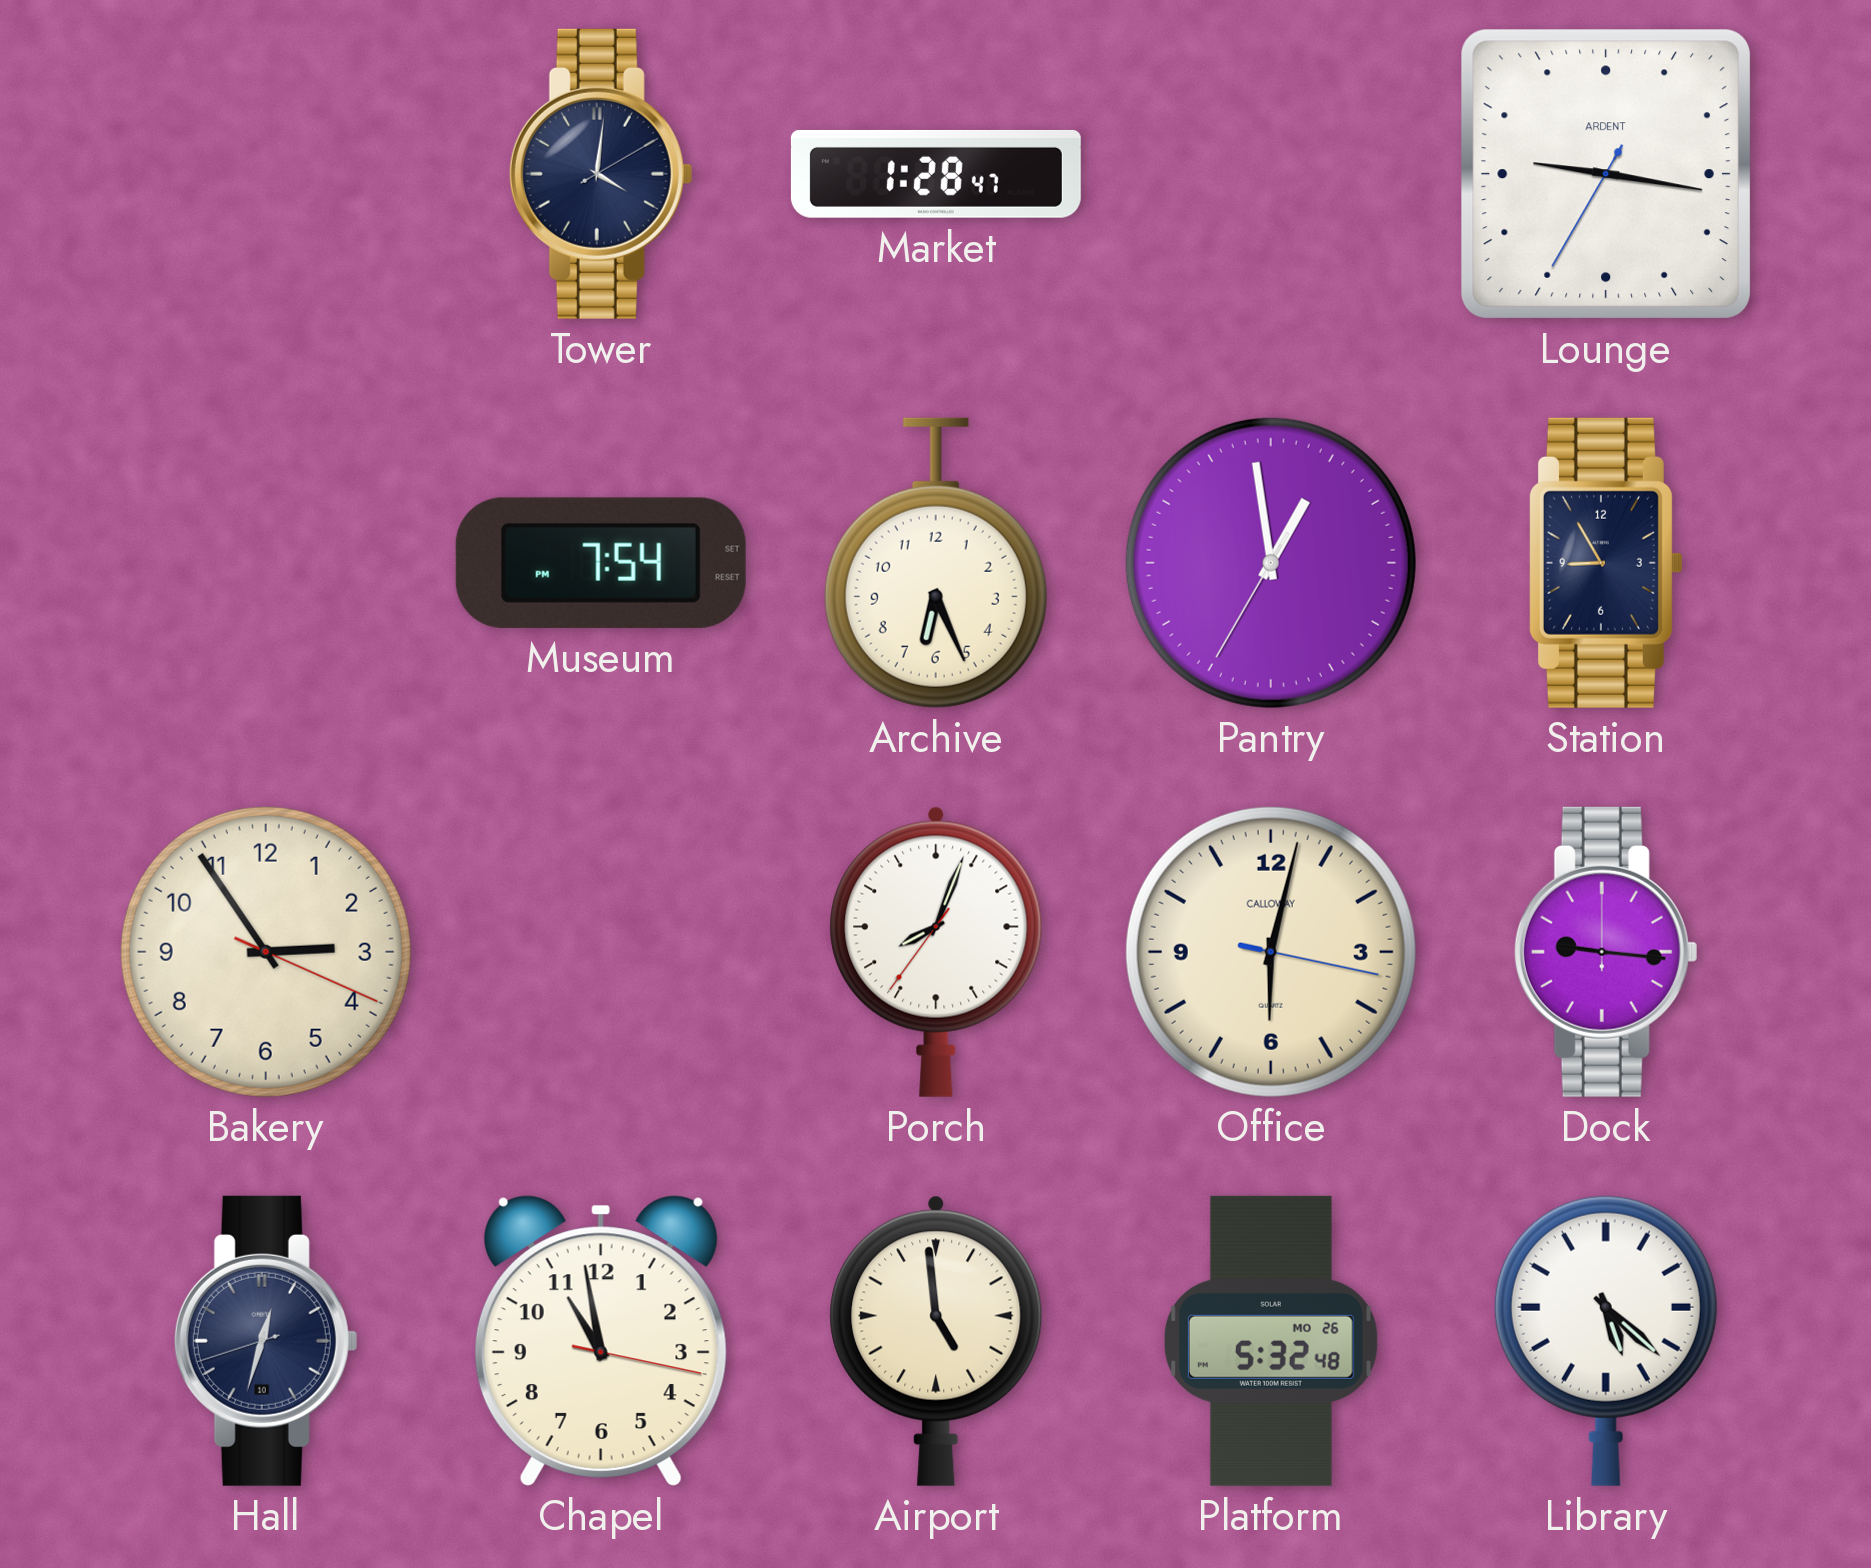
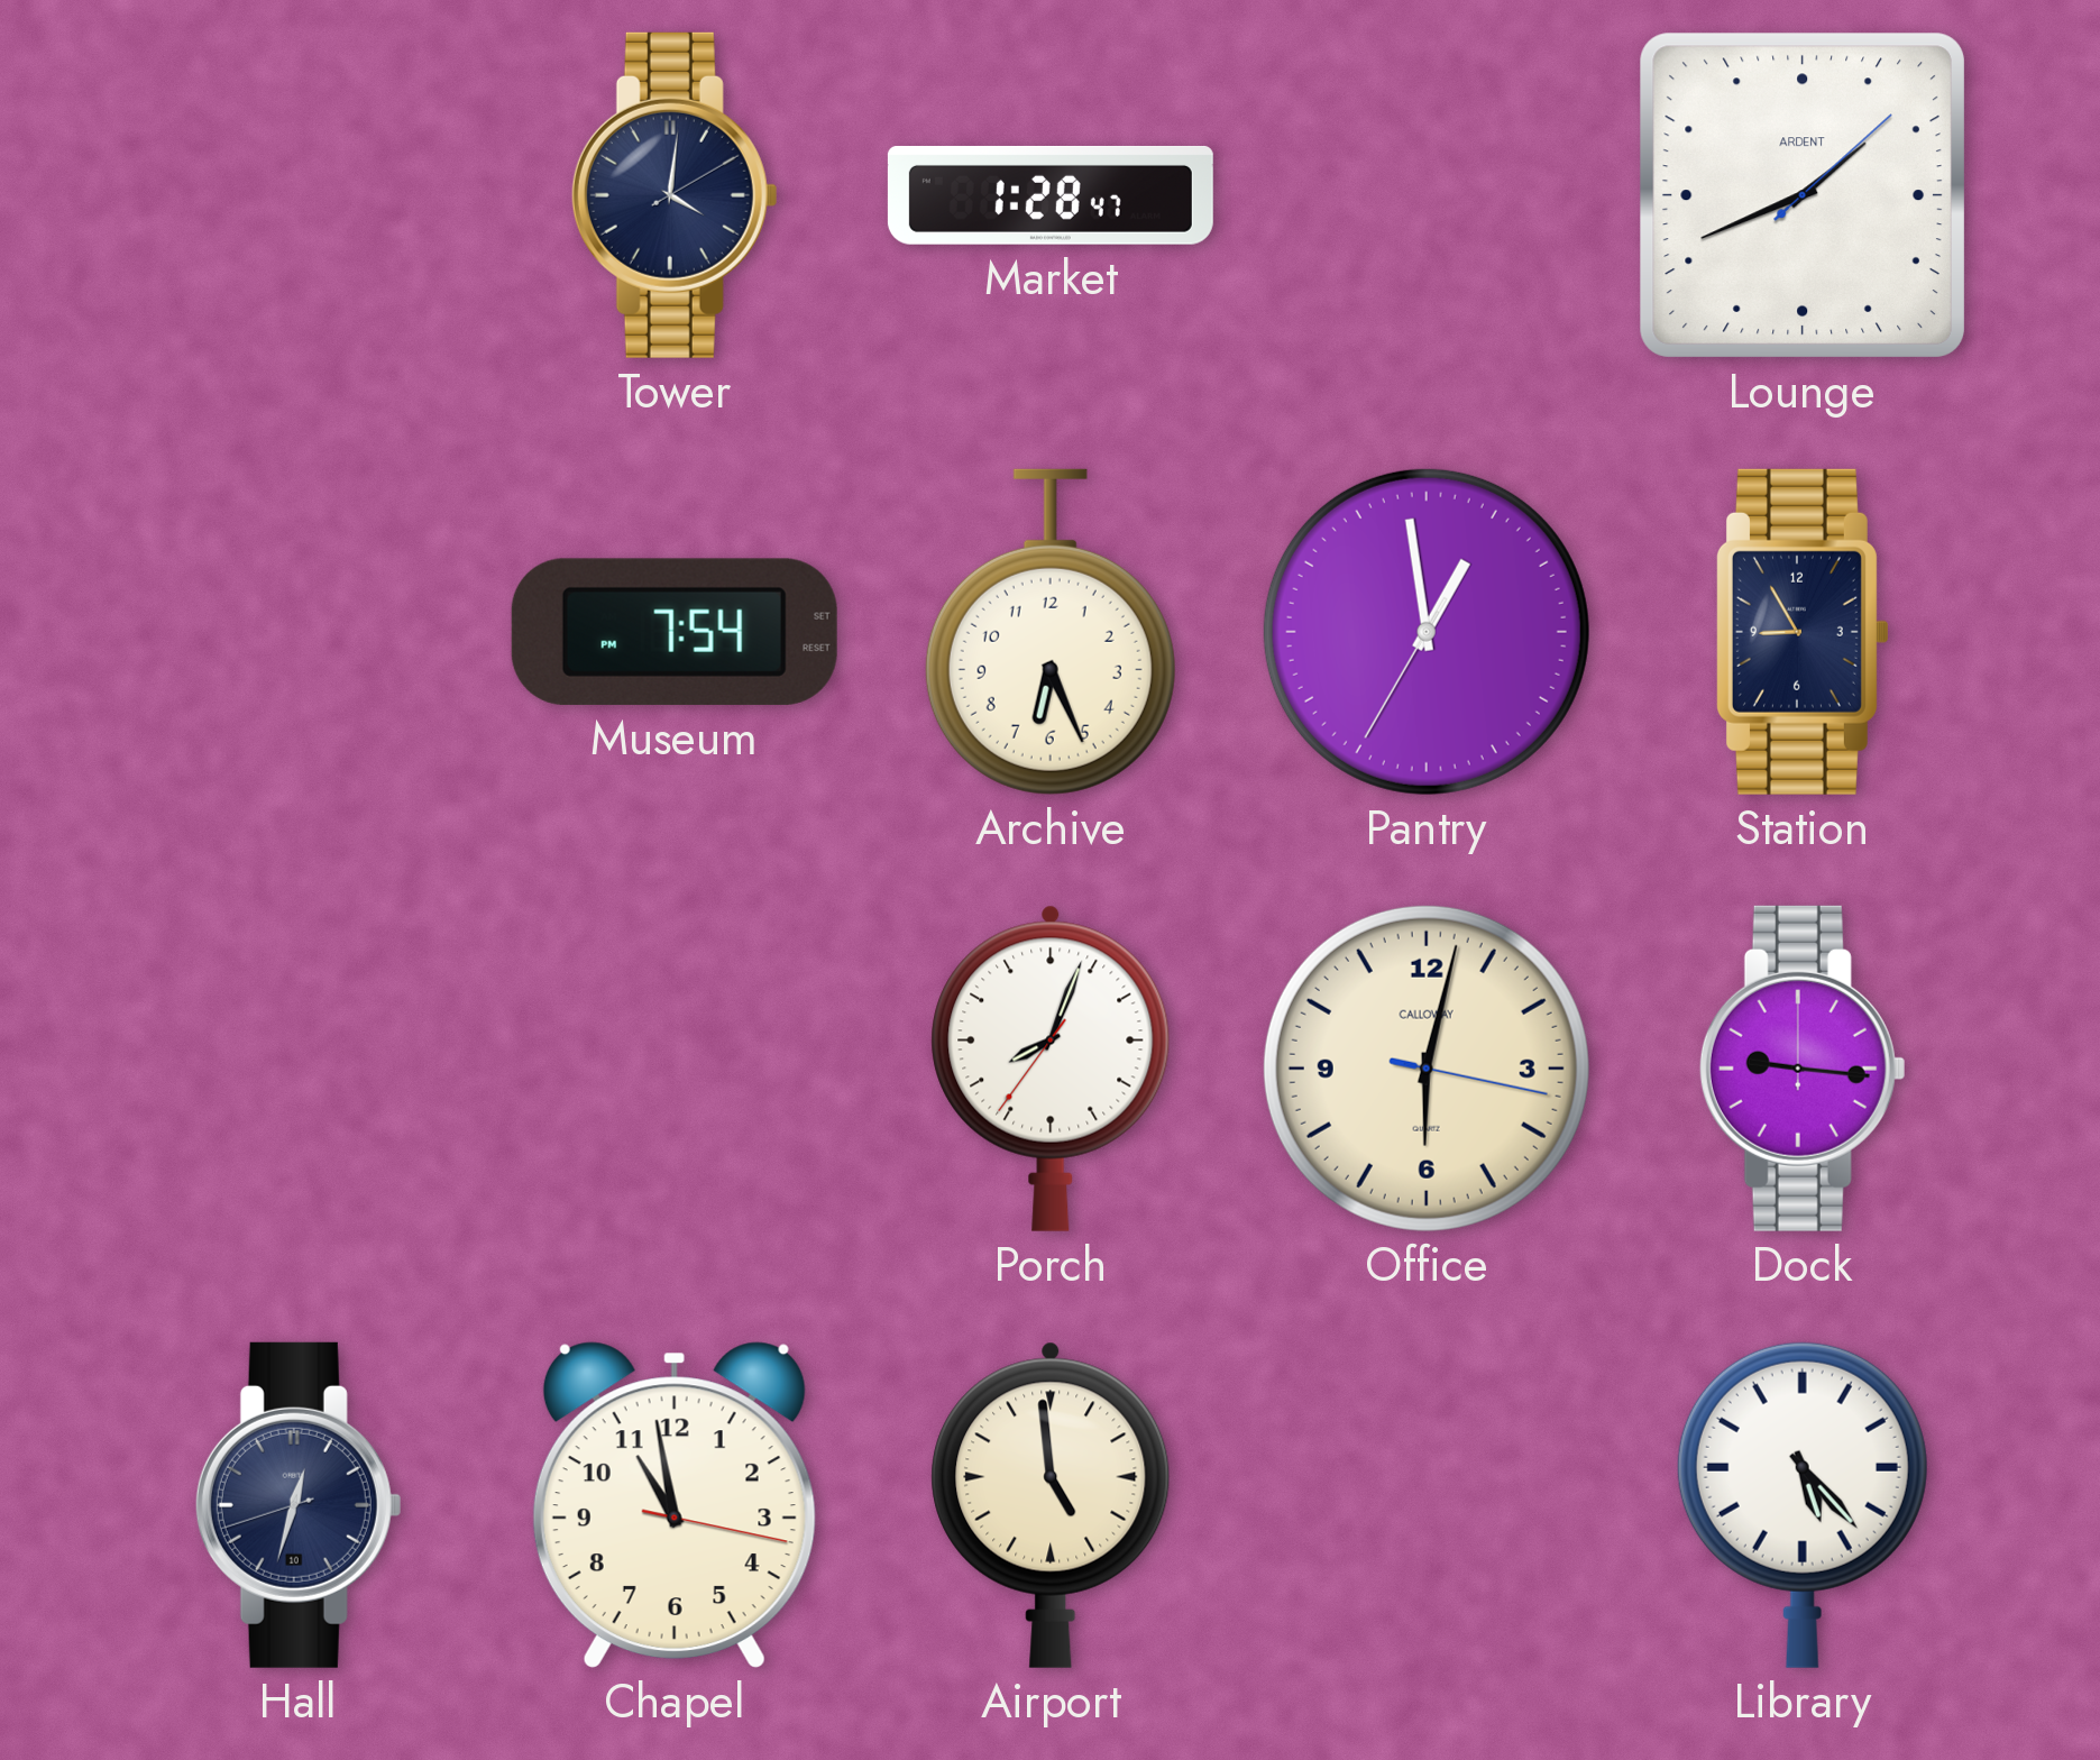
Lounge: 9:16 -> 1:41 (1803, 195)
Bakery: 2:54 -> none (266, 952)
Platform: 5:32 -> none (1271, 1341)
Library: 5:22 -> 5:23 (1803, 1505)
